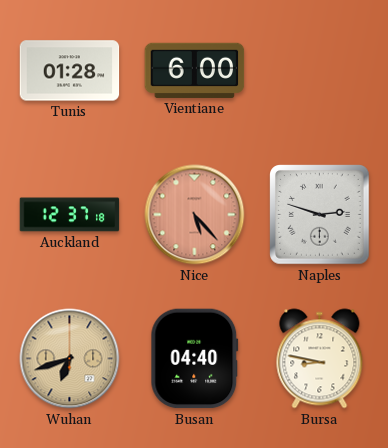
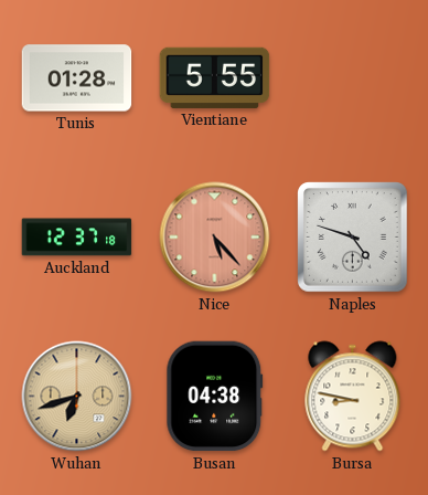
Vientiane: 6:00 -> 5:55 (215, 77)
Naples: 2:48 -> 4:48 (353, 238)
Busan: 04:40 -> 04:38 (215, 397)
